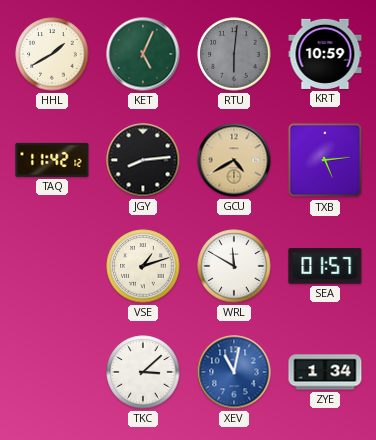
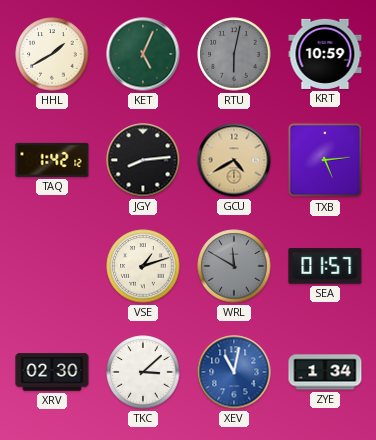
RTU: 6:01 -> 6:02 (234, 54)
TAQ: 11:42 -> 1:42 (52, 160)
WRL dial: white -> grey (234, 266)
XRV: none -> 02:30 (52, 372)
